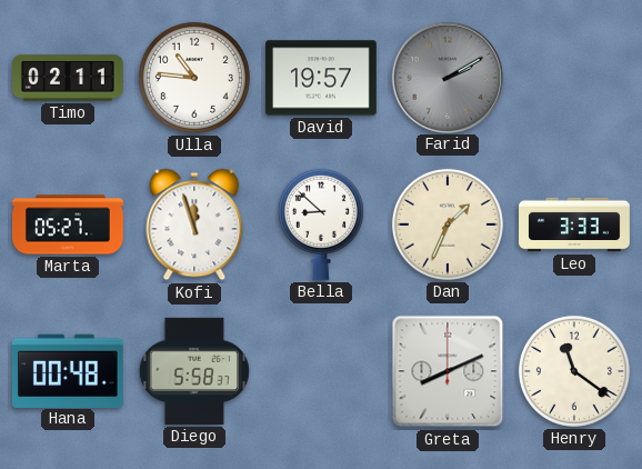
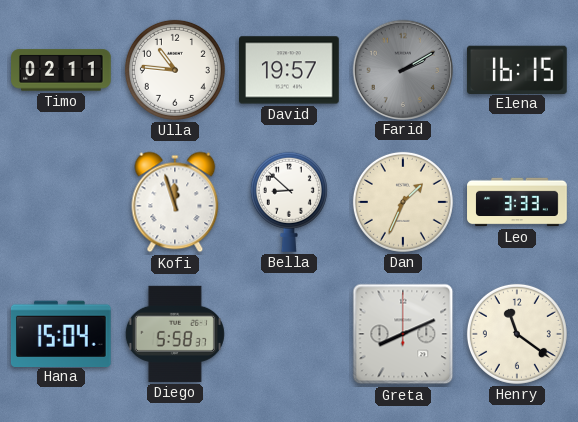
Elena: none -> 16:15 (517, 69)
Marta: 05:27 -> none (68, 224)
Hana: 00:48 -> 15:04 (61, 333)
